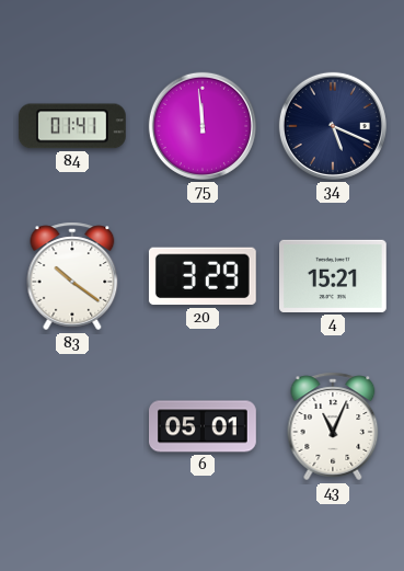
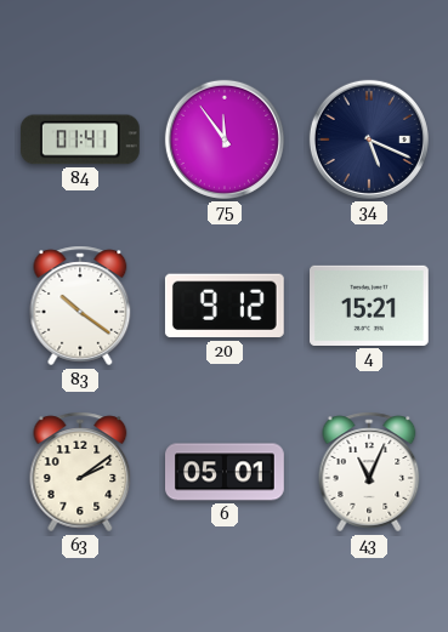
75: 11:59 -> 11:54 (225, 140)
20: 3:29 -> 9:12 (225, 306)
63: none -> 2:09 (80, 472)
